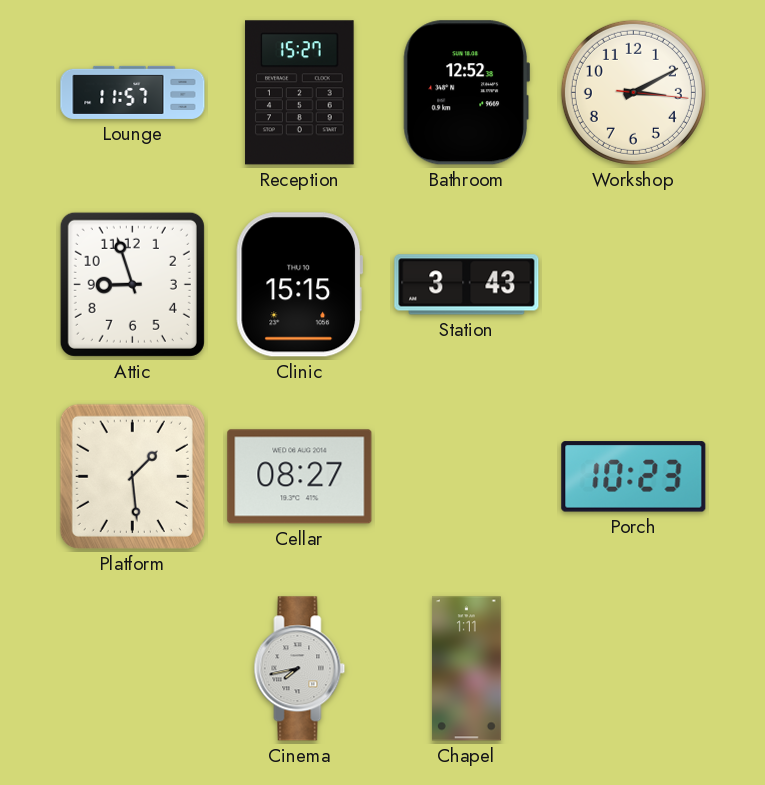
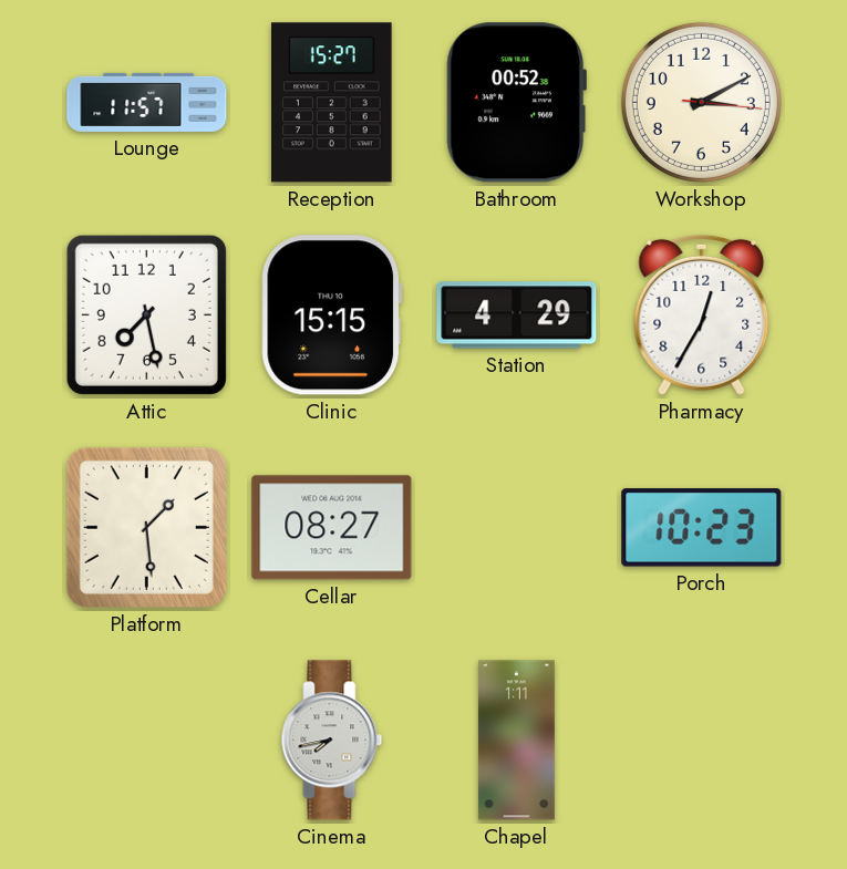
Bathroom: 12:52 -> 00:52 (516, 103)
Attic: 8:57 -> 7:28 (146, 314)
Station: 3:43 -> 4:29 (517, 315)
Pharmacy: none -> 12:35 (702, 314)
